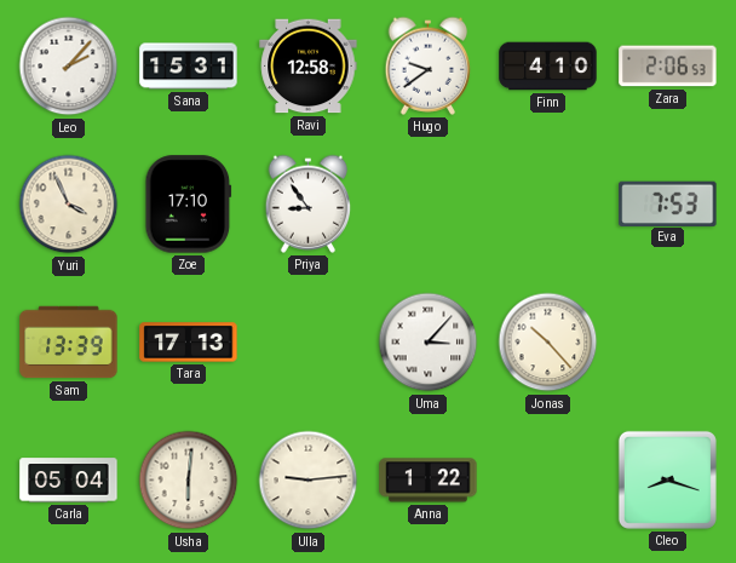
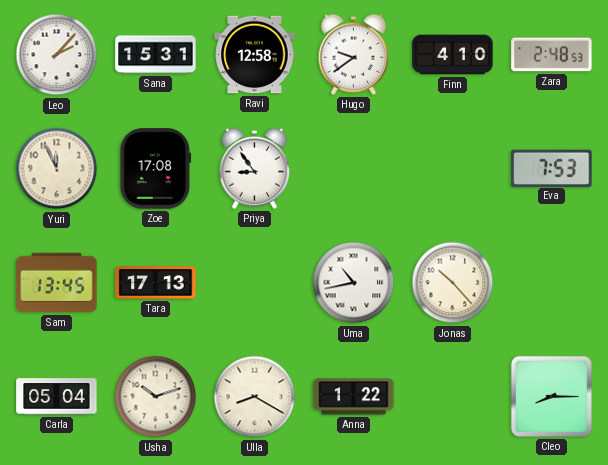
Zara: 2:06 -> 2:48 (552, 55)
Yuri: 3:56 -> 11:56 (57, 169)
Zoe: 17:10 -> 17:08 (156, 169)
Sam: 13:39 -> 13:45 (57, 283)
Uma: 3:07 -> 10:43 (354, 283)
Usha: 6:01 -> 10:12 (156, 397)
Ulla: 9:14 -> 8:20 (255, 397)
Cleo: 8:18 -> 8:15 (551, 396)
